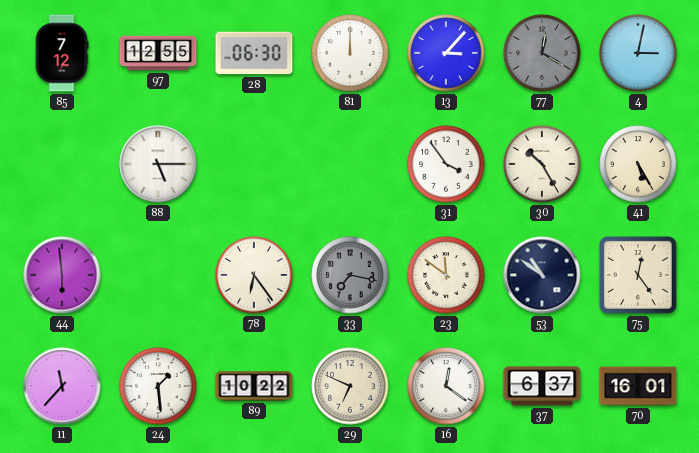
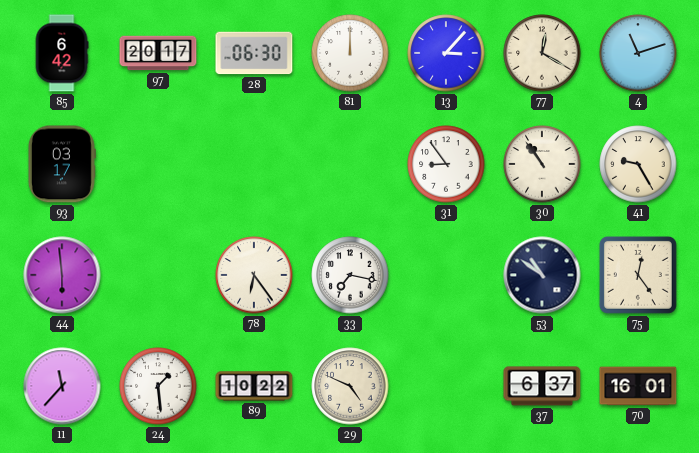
85: 7:12 -> 6:42 (62, 53)
97: 12:55 -> 20:17 (158, 53)
77 dial: grey -> cream (542, 53)
4: 3:02 -> 11:12 (638, 53)
93: none -> 03:17 (62, 164)
88: 5:15 -> none (158, 164)
31: 3:54 -> 8:54 (446, 164)
30: 10:25 -> 10:54 (542, 164)
41: 5:25 -> 9:25 (638, 164)
33 dial: grey -> white (350, 275)
23: 11:51 -> none (446, 275)
29: 6:49 -> 4:49 (350, 386)
16: 12:21 -> none (446, 386)
